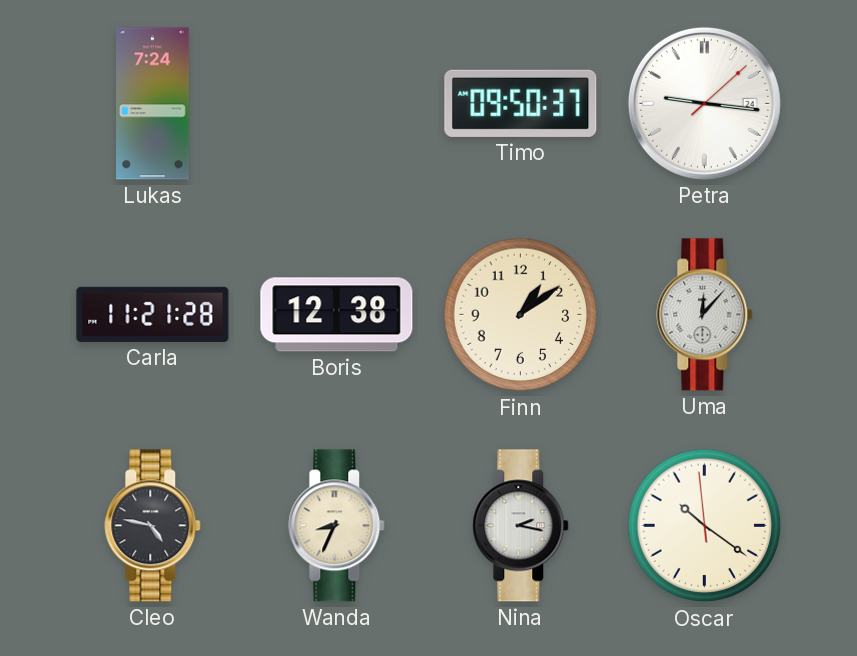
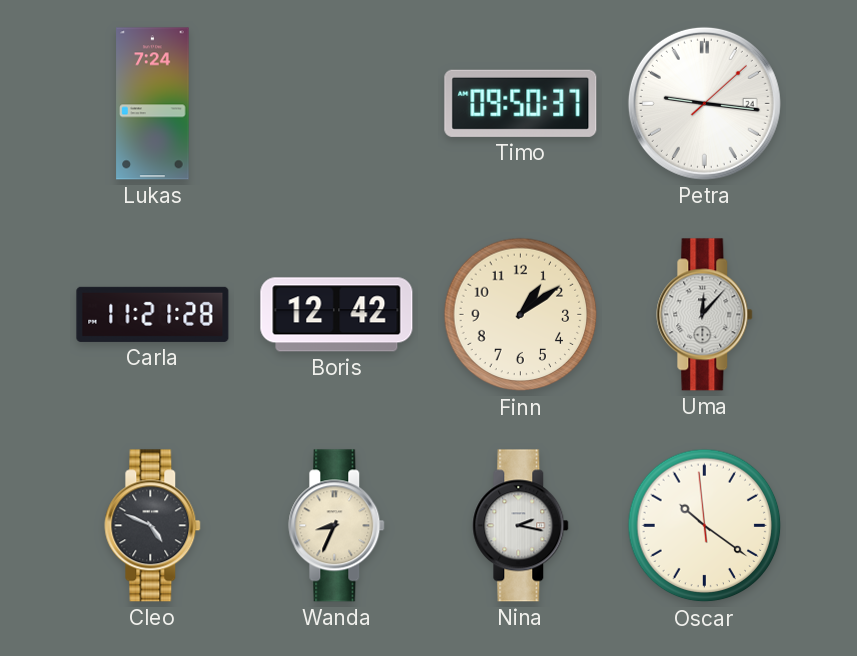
Boris: 12:38 -> 12:42 (337, 315)
Cleo: 4:47 -> 4:49 (153, 526)
